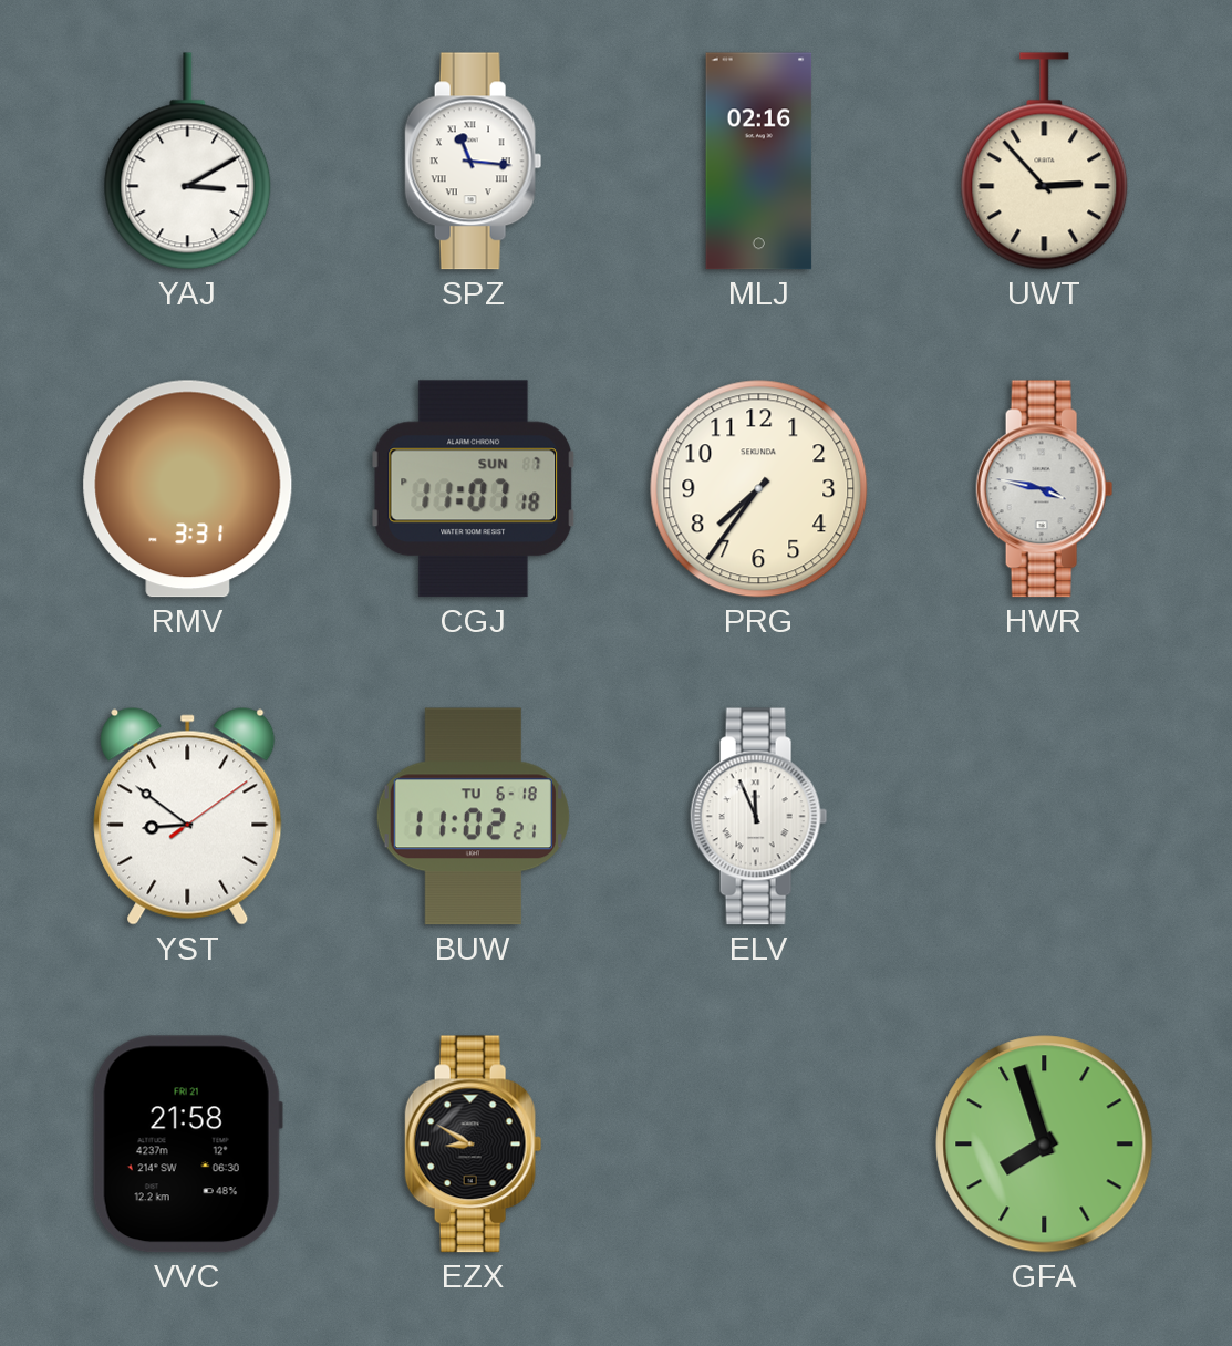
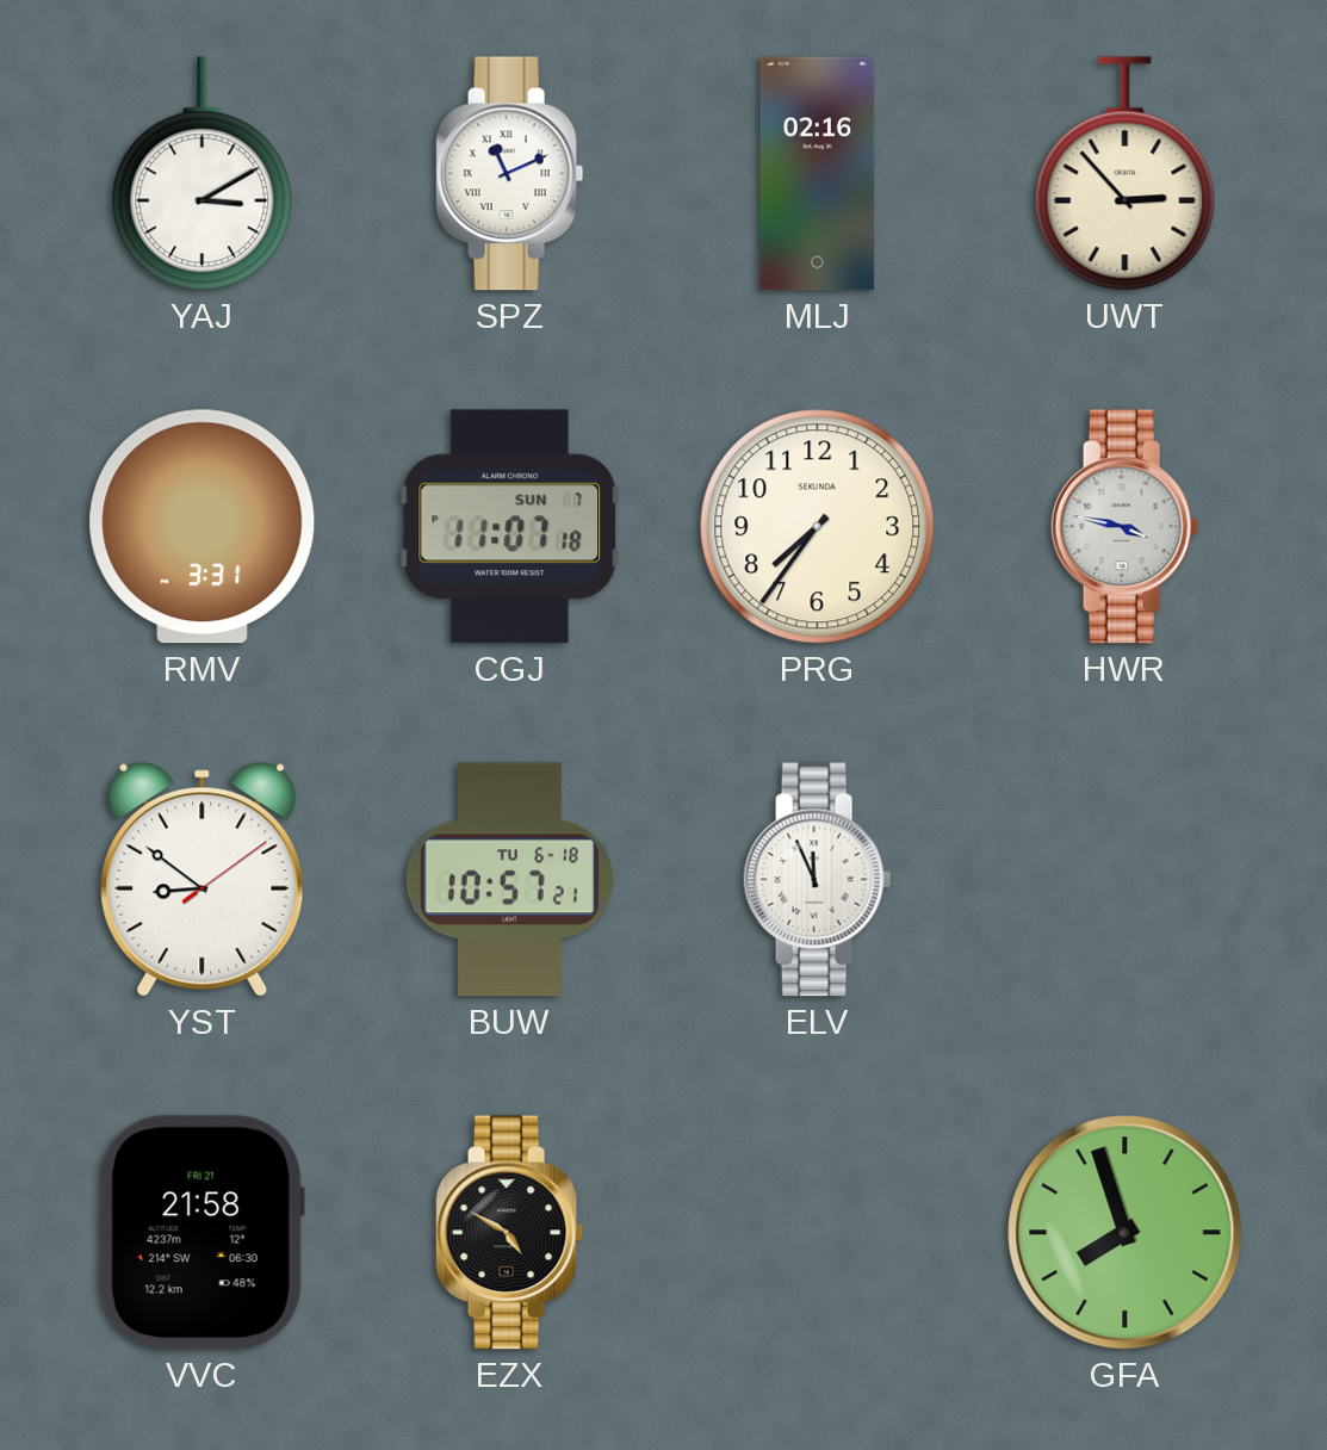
SPZ: 11:16 -> 11:11 (510, 174)
BUW: 11:02 -> 10:57 (509, 880)
EZX: 8:50 -> 4:50 (510, 1233)
